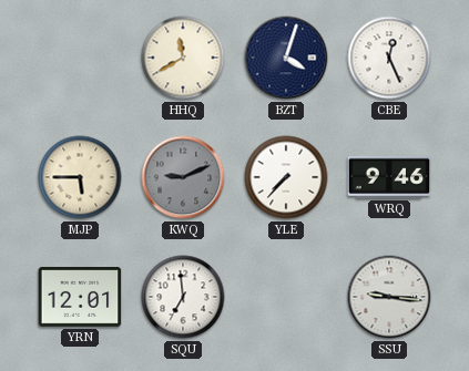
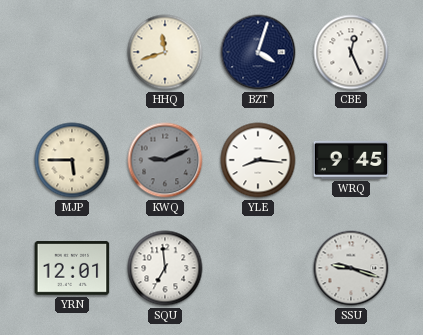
HHQ: 11:40 -> 11:42 (165, 52)
YLE: 7:37 -> 8:16 (258, 160)
WRQ: 9:46 -> 9:45 (351, 160)
SSU: 9:16 -> 9:18 (351, 268)
